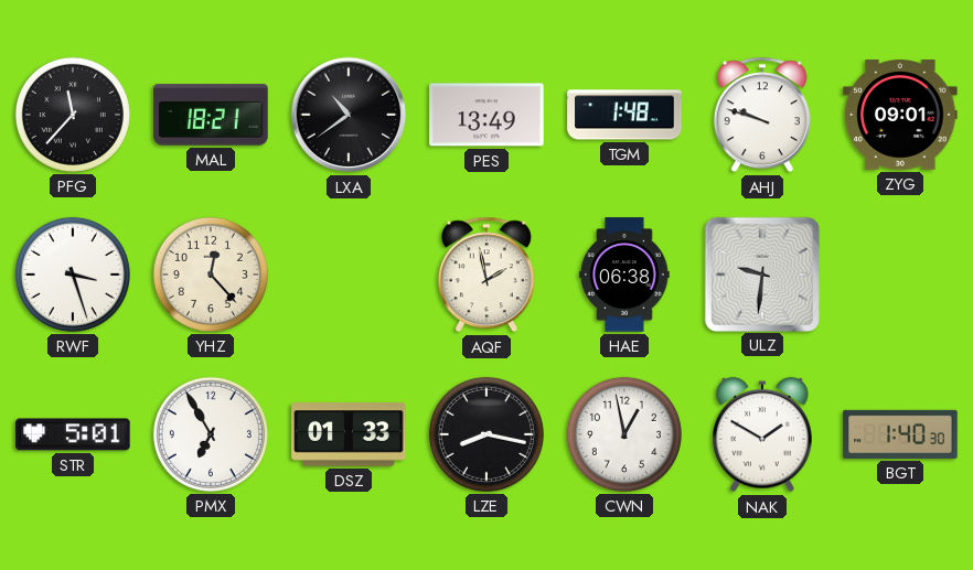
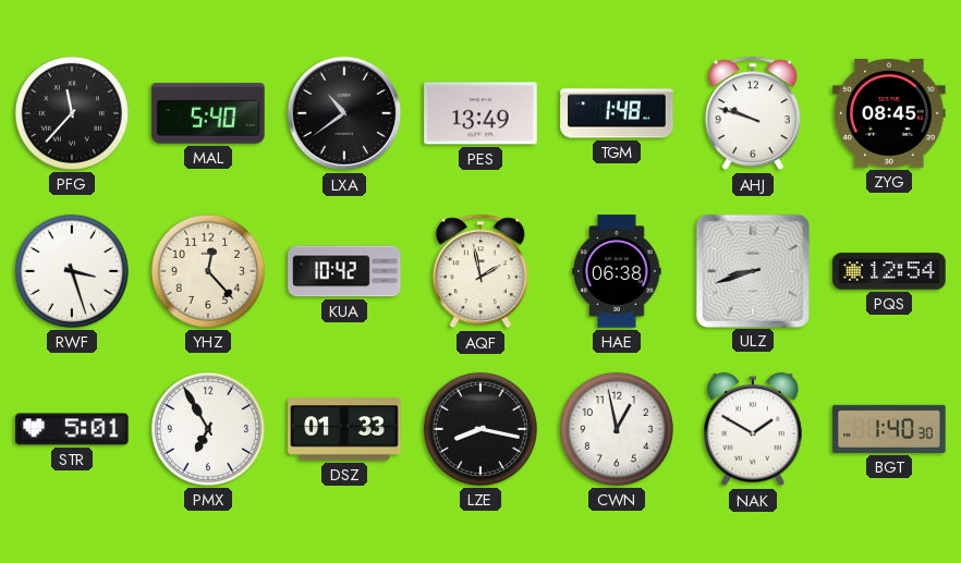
MAL: 18:21 -> 5:40 (208, 113)
ZYG: 09:01 -> 08:45 (889, 114)
KUA: none -> 10:42 (344, 271)
ULZ: 9:31 -> 8:42 (752, 270)
PQS: none -> 12:54 (889, 271)
